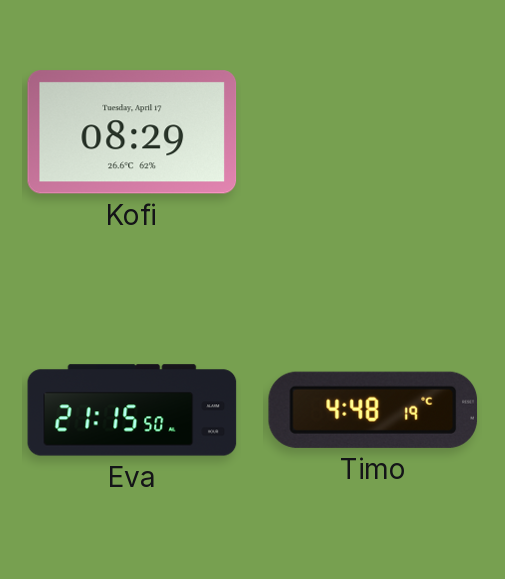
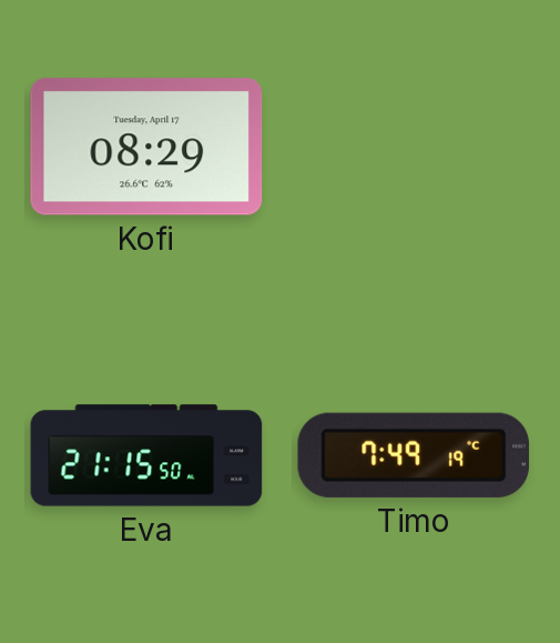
Timo: 4:48 -> 7:49 (414, 455)
